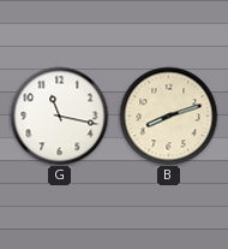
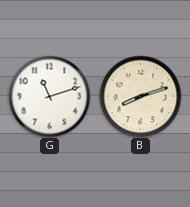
G: 11:17 -> 11:12 (49, 96)
